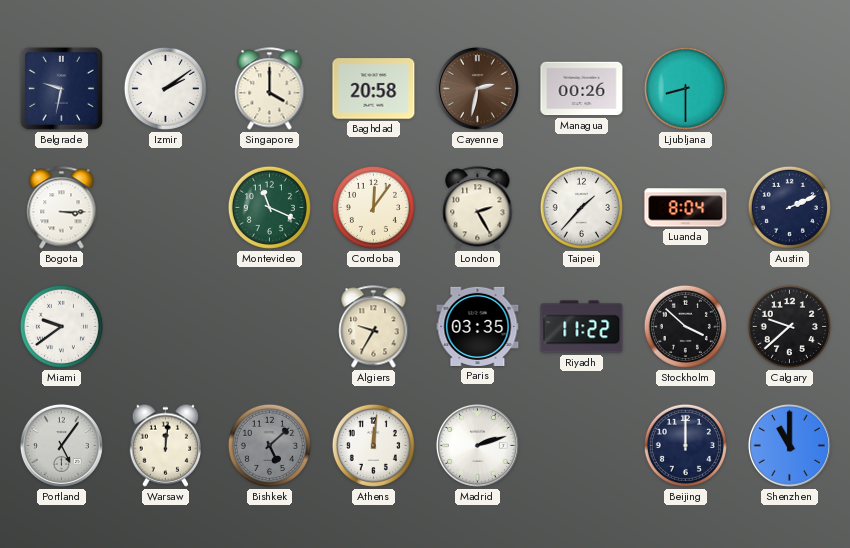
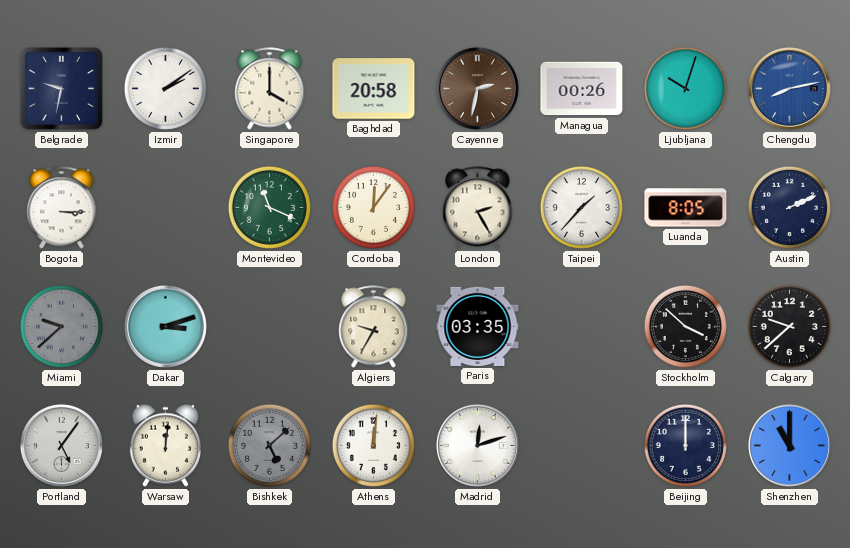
Ljubljana: 8:30 -> 10:03 (685, 88)
Chengdu: none -> 8:13 (789, 88)
Luanda: 8:04 -> 8:05 (686, 208)
Miami: 9:39 -> 9:38 (61, 326)
Miami dial: white -> grey (61, 326)
Dakar: none -> 3:12 (165, 326)
Riyadh: 11:22 -> none (582, 327)
Madrid: 2:12 -> 12:12 (477, 445)
